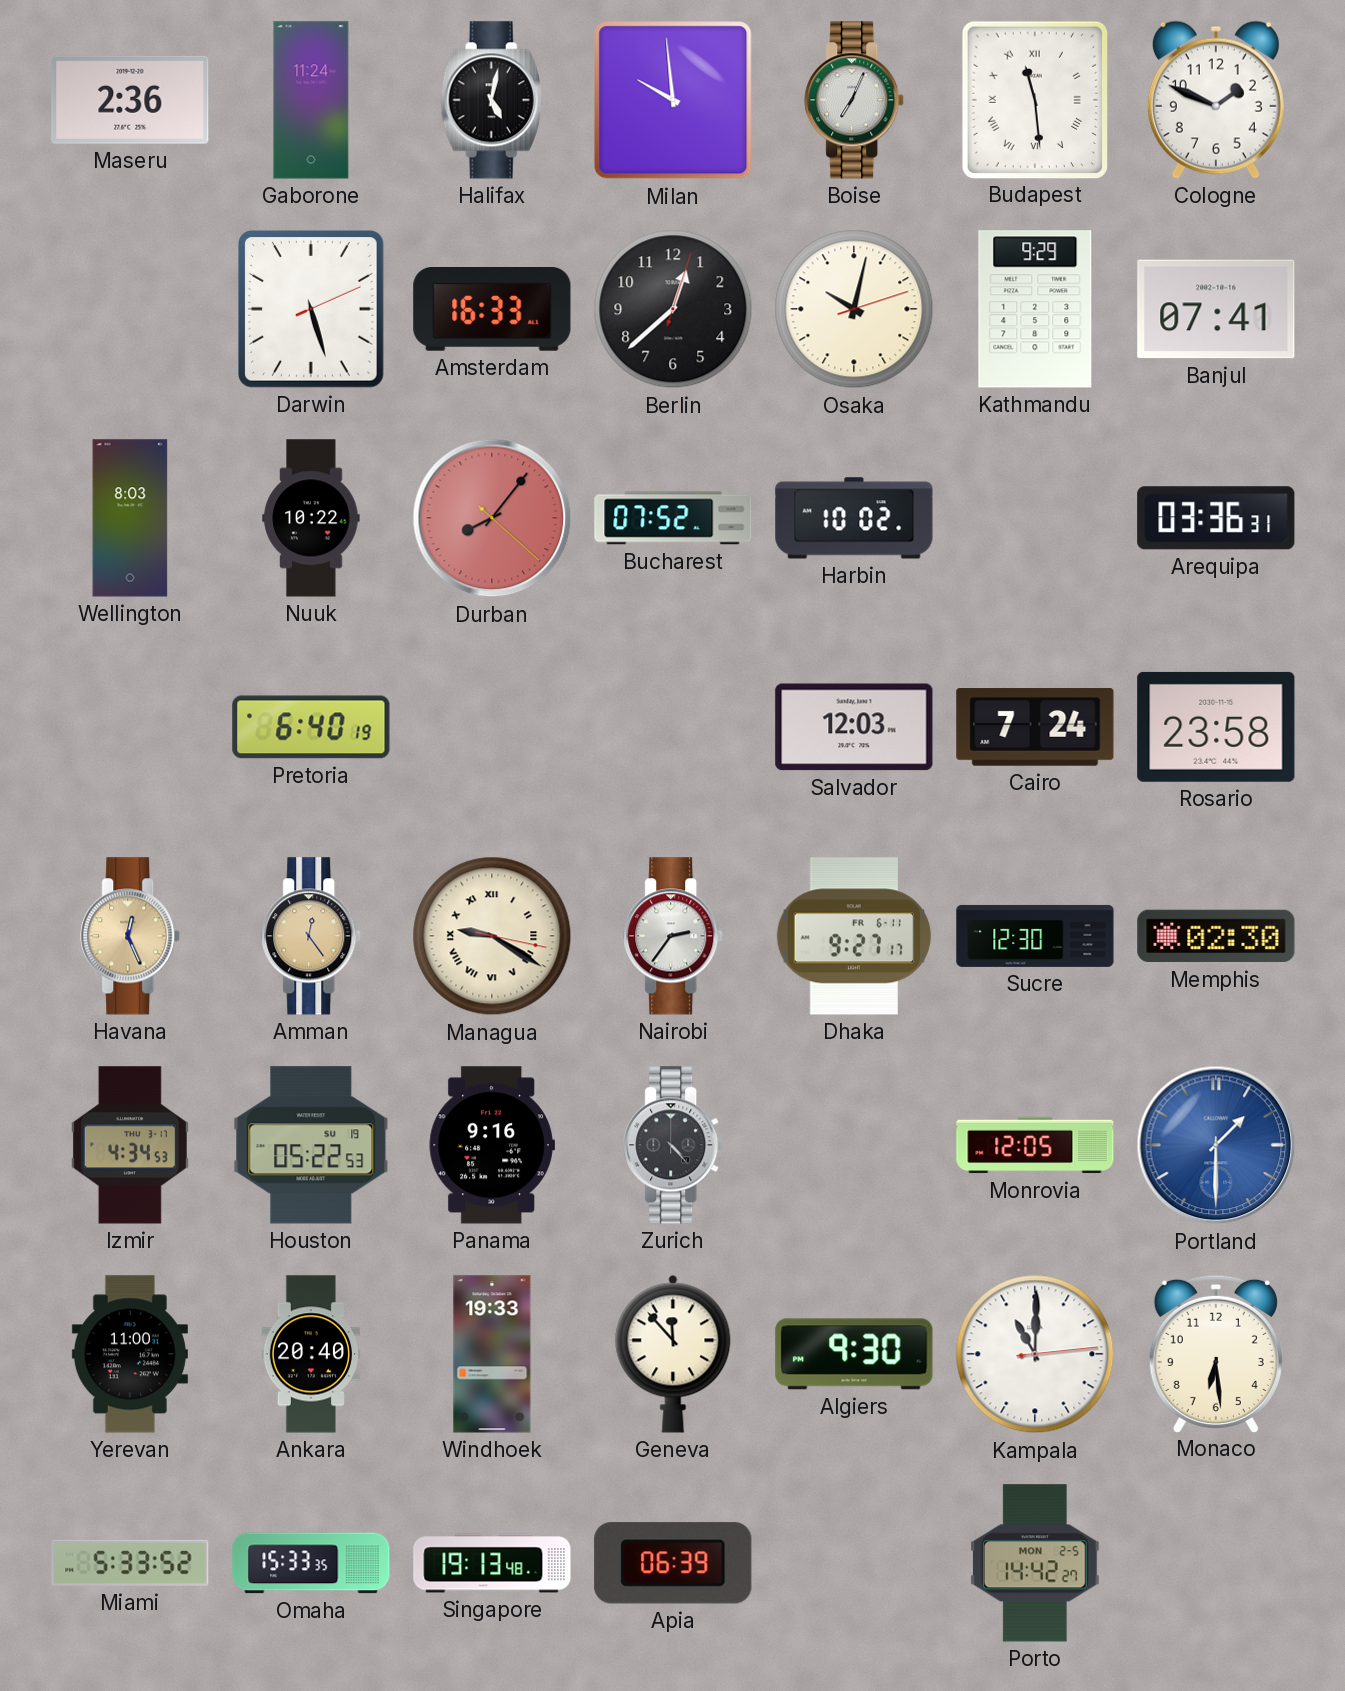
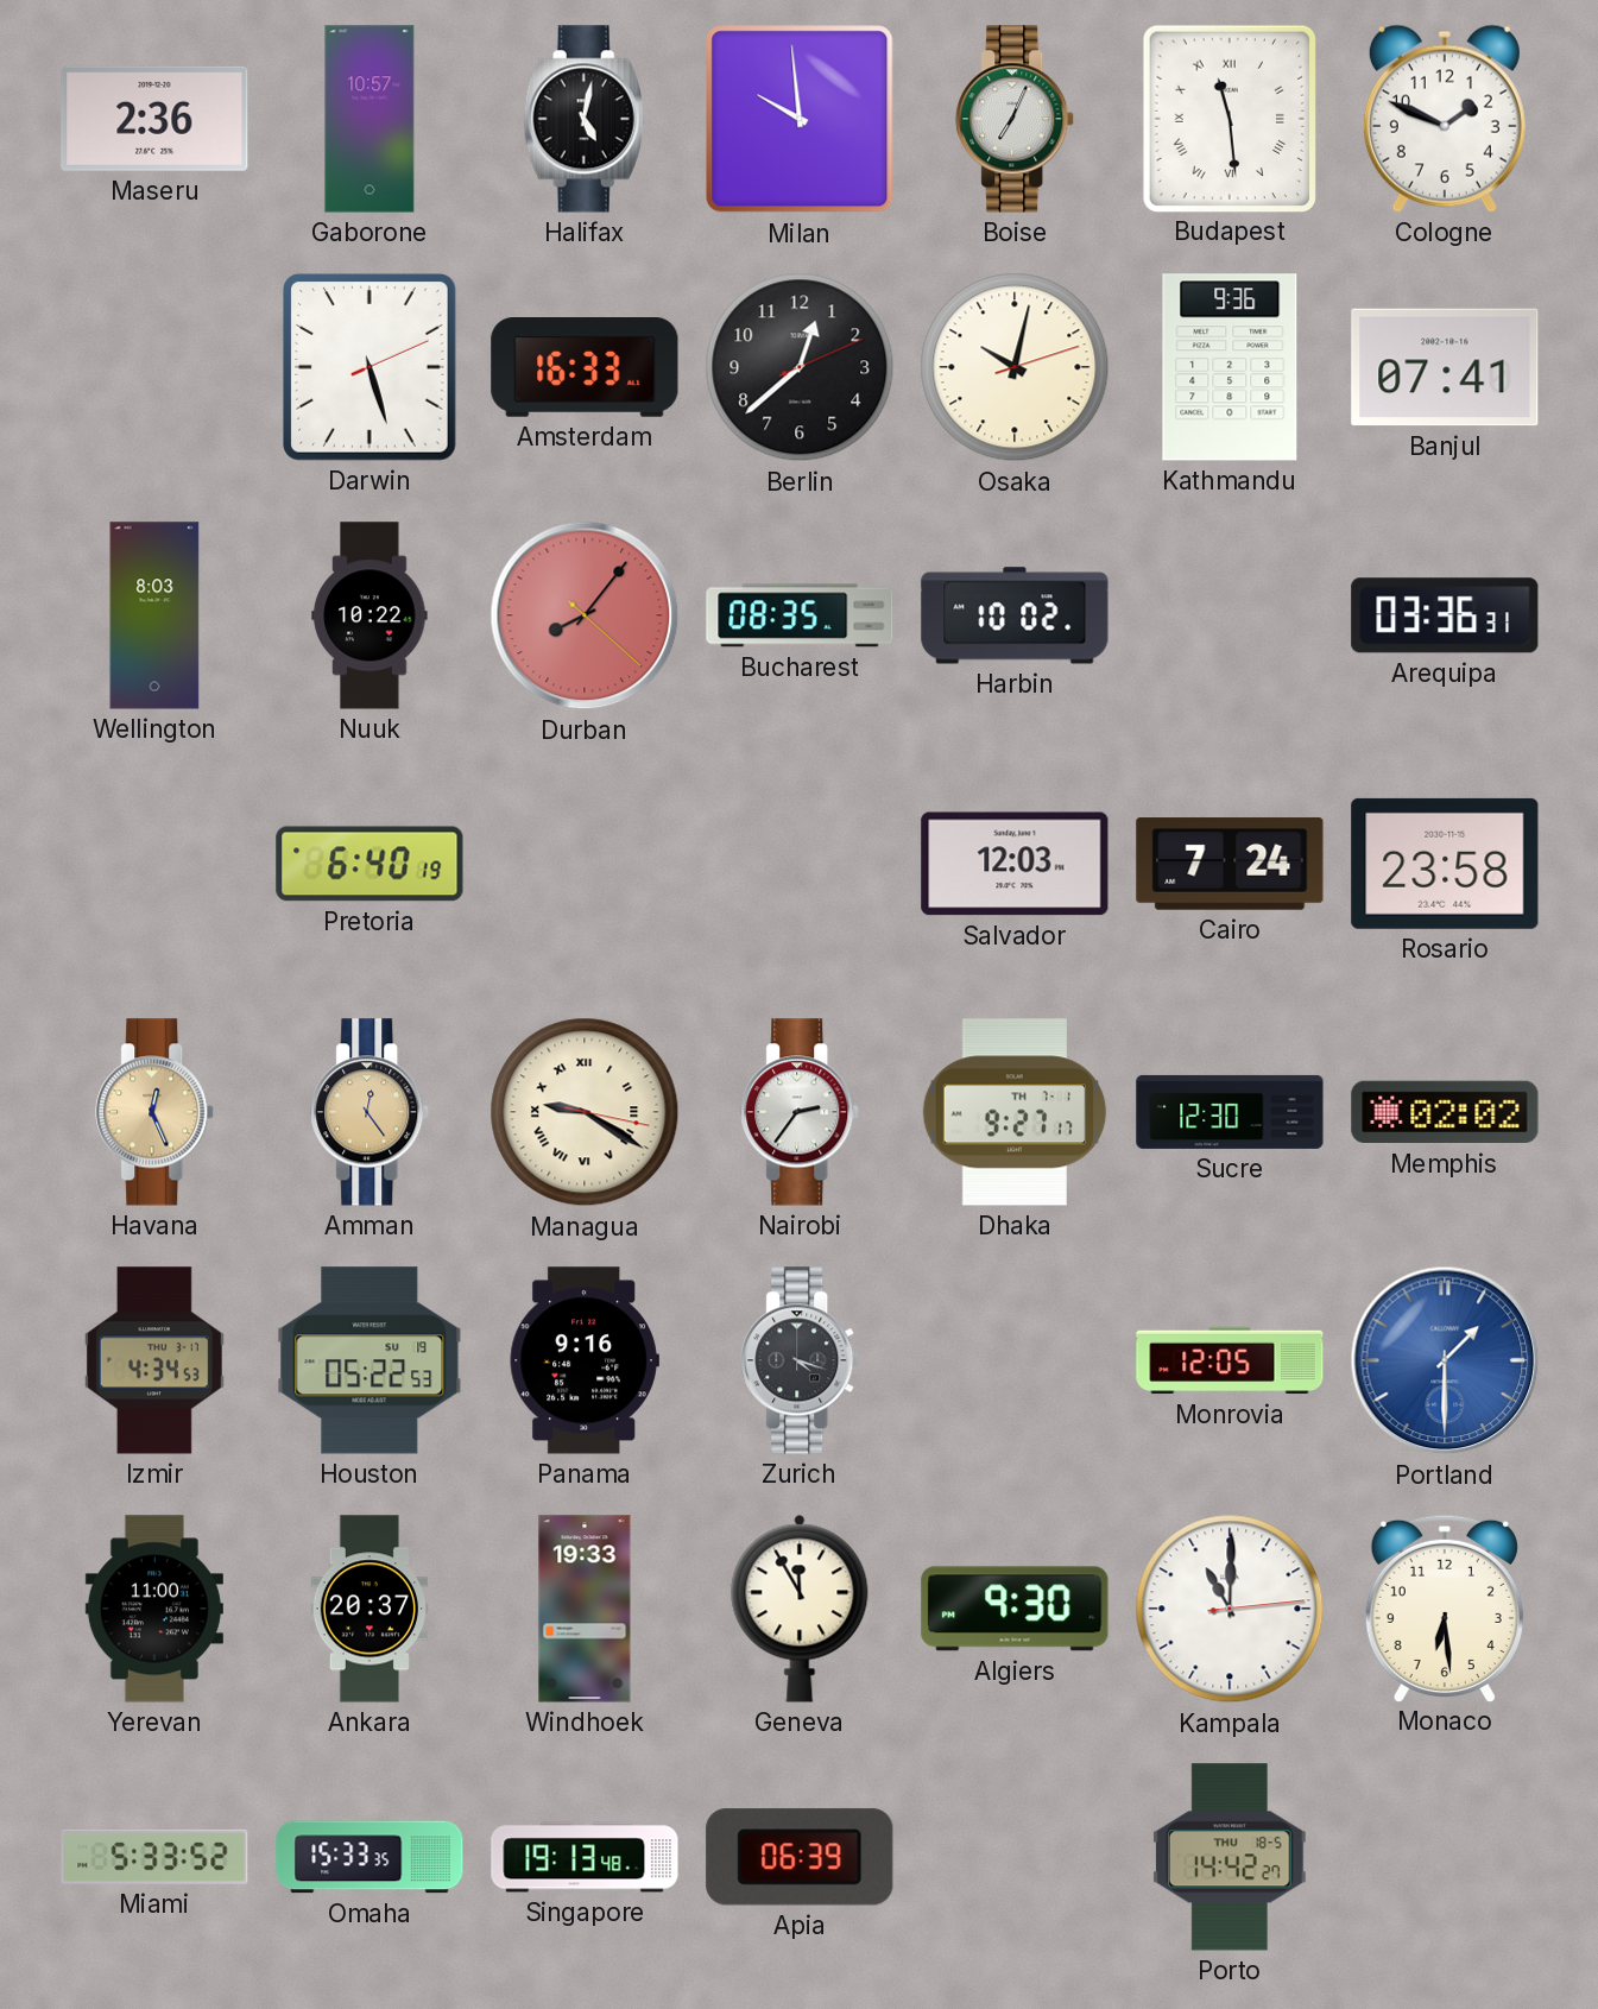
Gaborone: 11:24 -> 10:57 (370, 119)
Berlin: 12:38:03 -> 12:38:11 (800, 367)
Kathmandu: 9:29 -> 9:36 (1230, 367)
Bucharest: 07:52 -> 08:35 (800, 615)
Dhaka date: FR 6-11 -> TH 7-1 (1015, 1112)
Memphis: 02:30 -> 02:02 (1445, 1112)
Zurich: 4:23 -> 4:18 (801, 1360)
Ankara: 20:40 -> 20:37 (368, 1609)
Geneva: 11:53 -> 11:55 (800, 1609)
Porto date: MON 2-5 -> THU 18-5 (1230, 1857)
